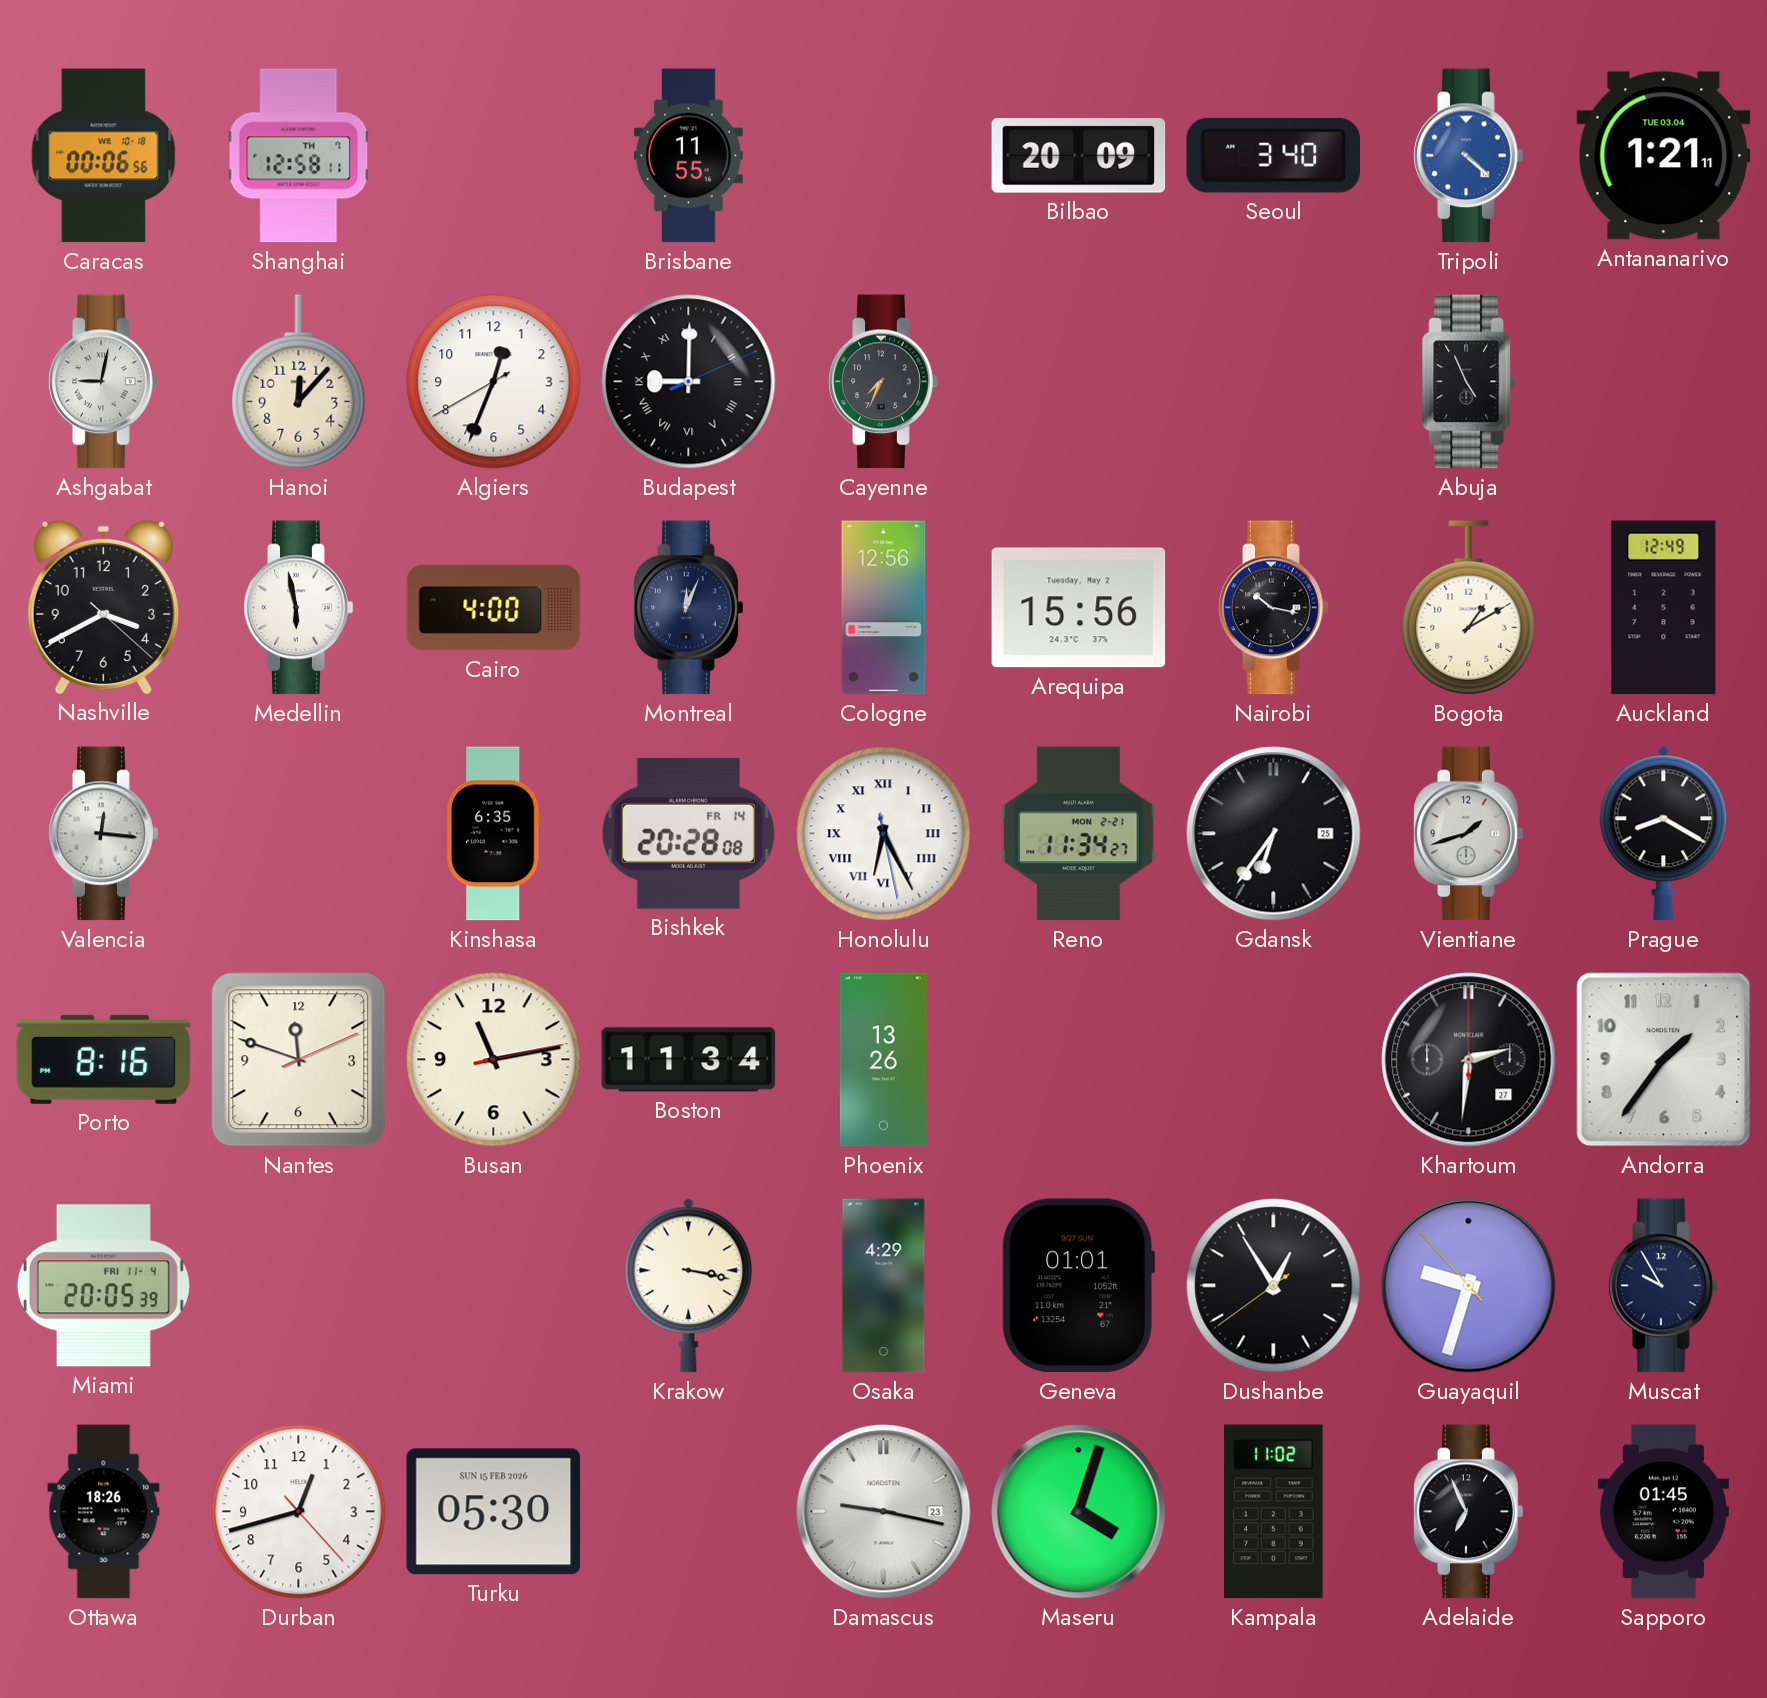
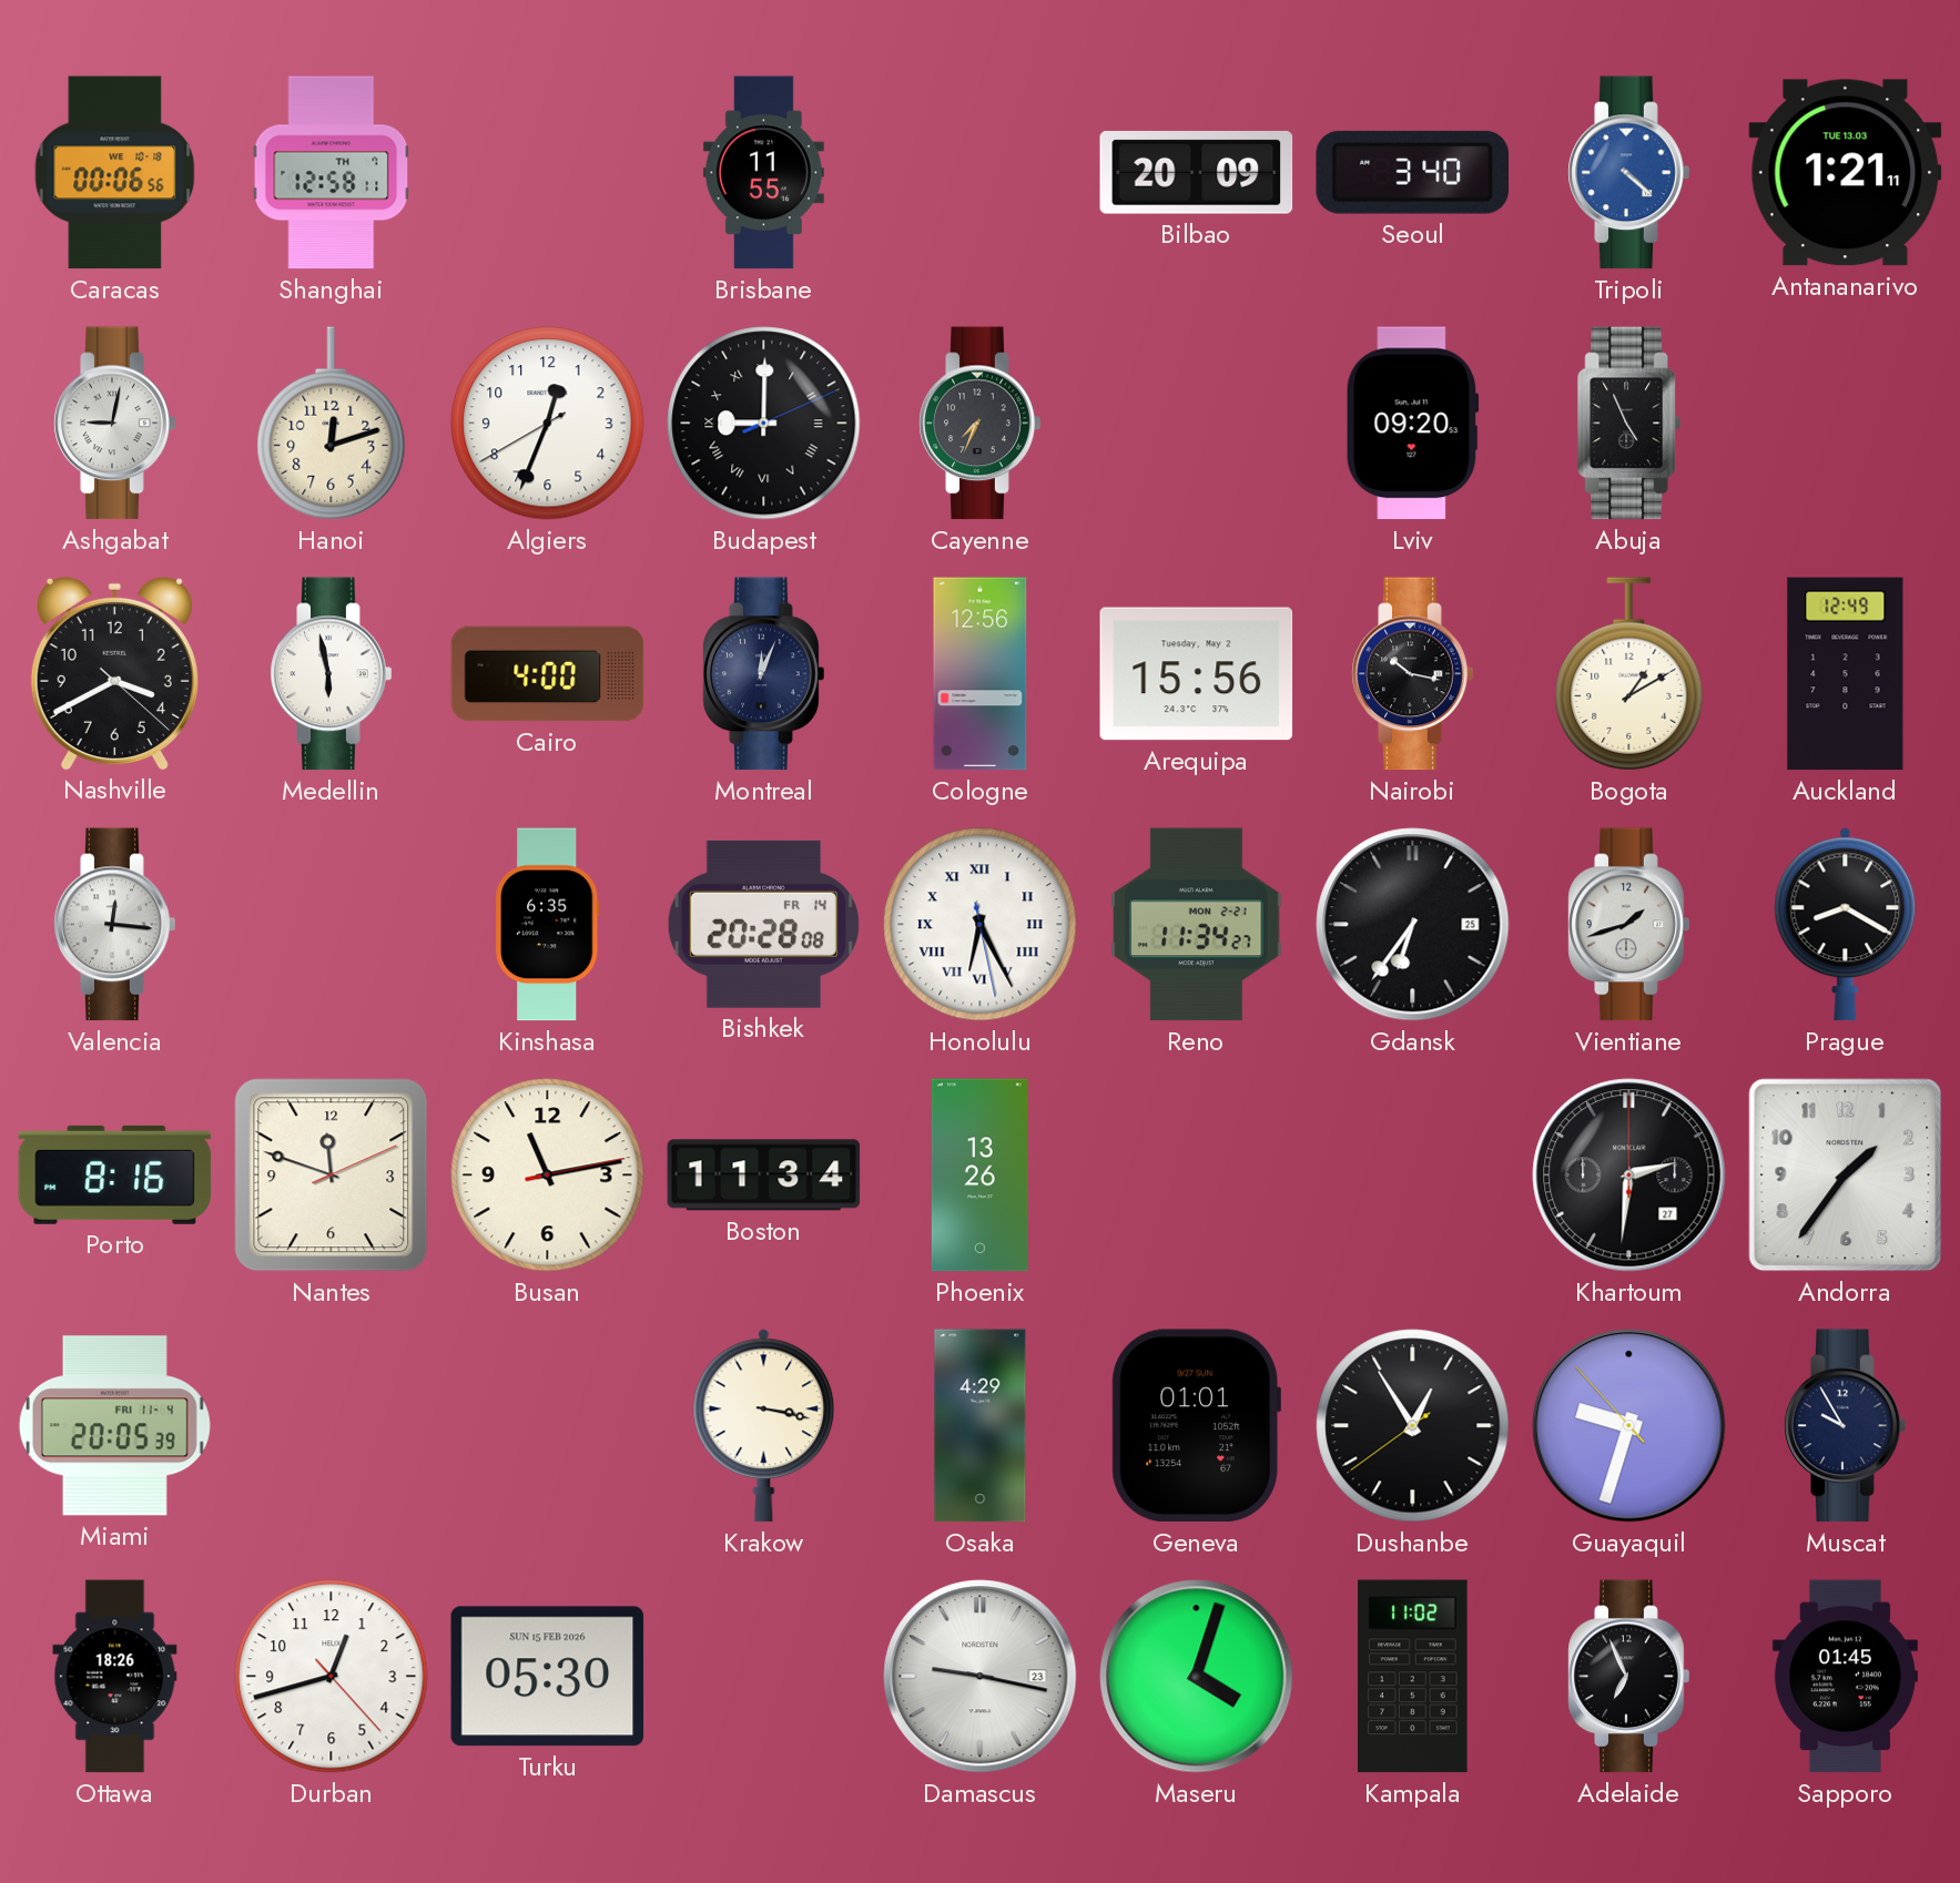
Antananarivo date: TUE 03.04 -> TUE 13.03 (1846, 173)
Hanoi: 12:07 -> 12:12 (332, 424)
Lviv: none -> 09:20 (1412, 424)
